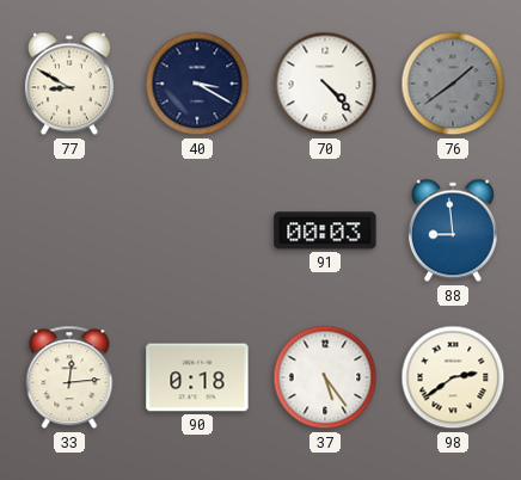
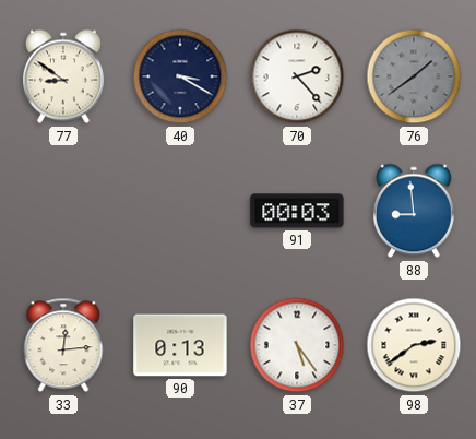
77: 8:50 -> 8:51 (63, 76)
70: 4:23 -> 2:23 (297, 76)
90: 0:18 -> 0:13 (180, 345)
